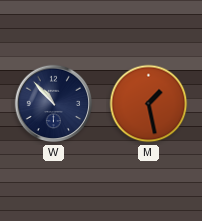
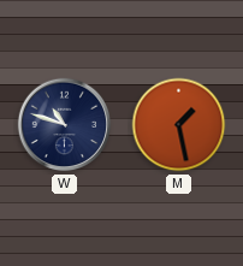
W: 10:53 -> 10:48 (65, 125)
